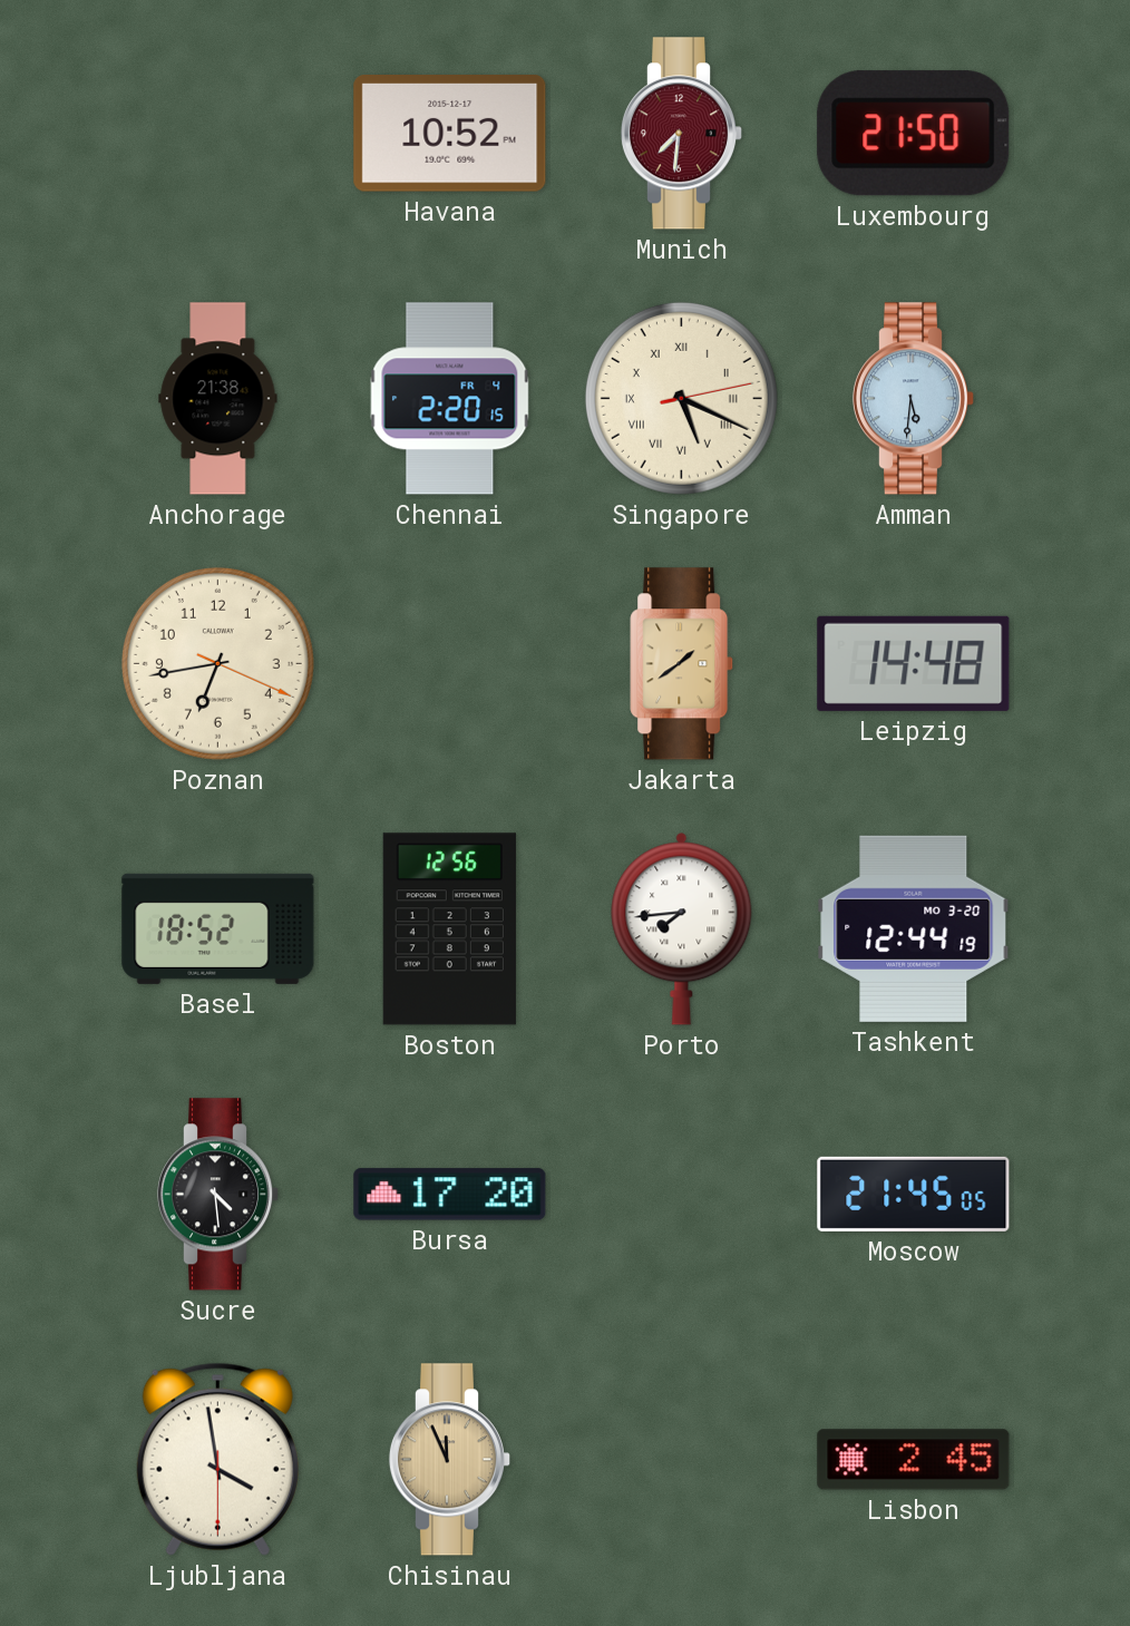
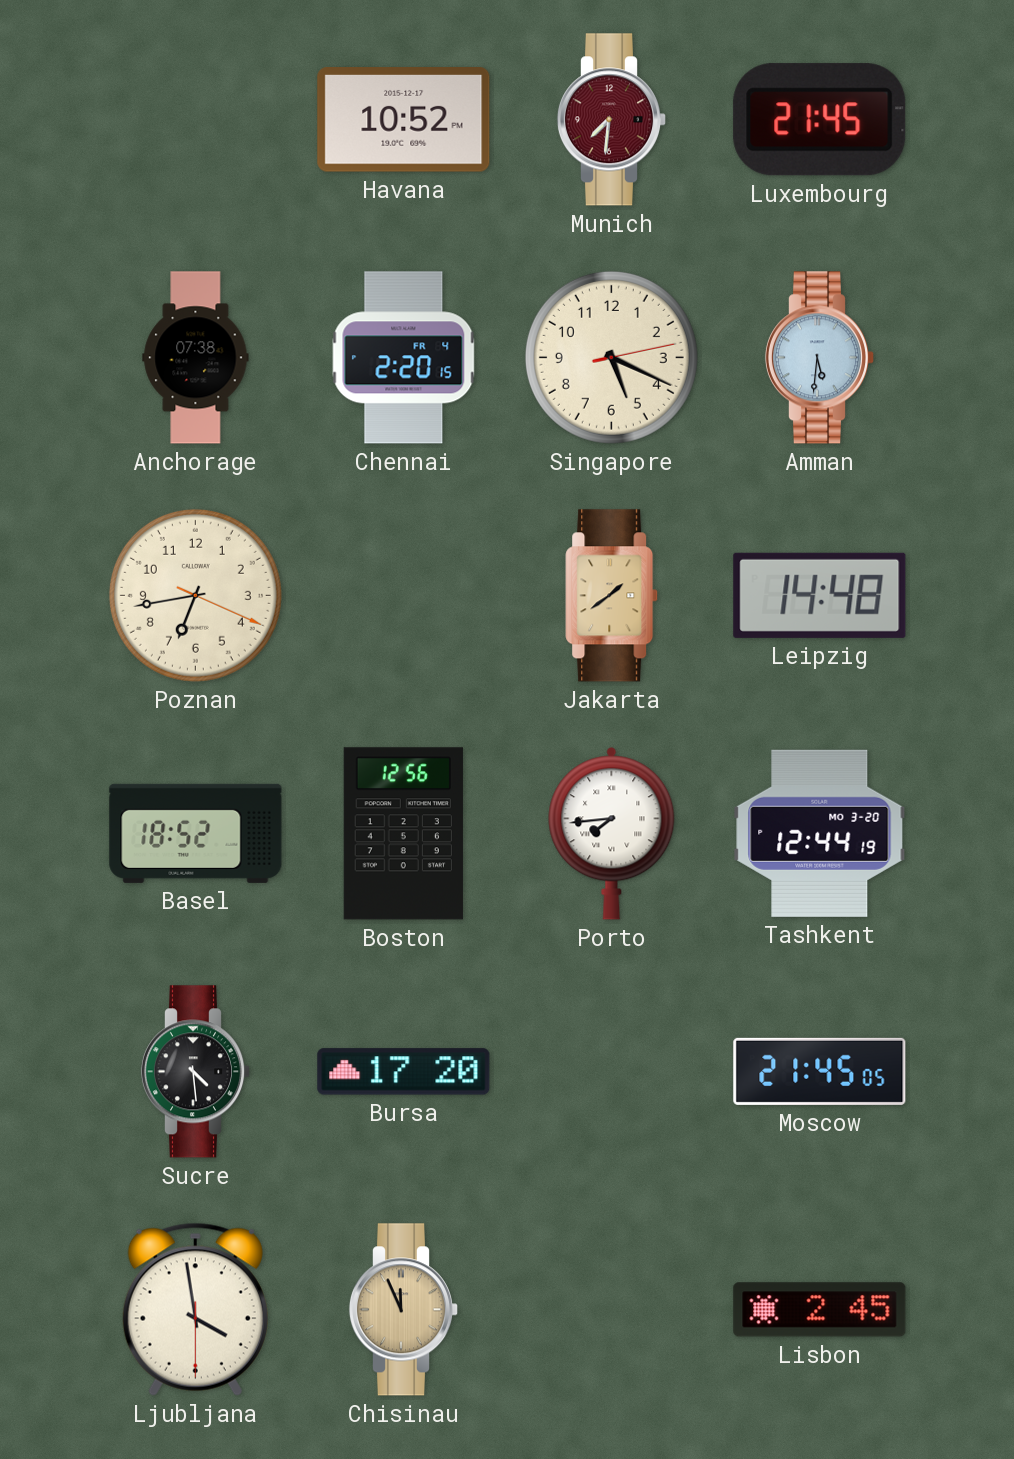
Luxembourg: 21:50 -> 21:45 (820, 120)
Anchorage: 21:38 -> 07:38 (196, 358)
Singapore numerals: Roman -> Arabic (611, 357)
